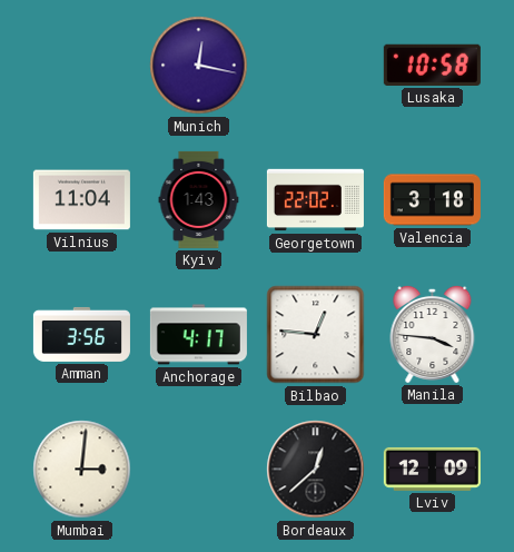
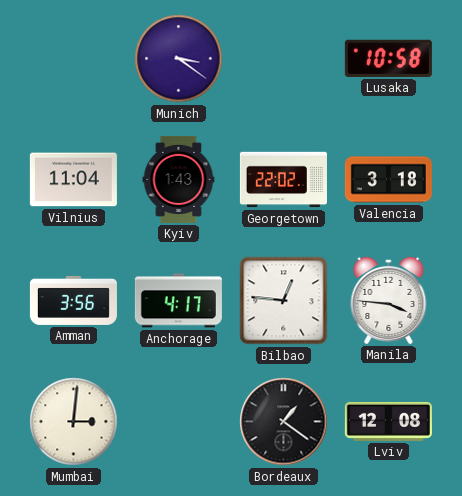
Munich: 12:17 -> 3:21 (179, 59)
Bordeaux: 12:38 -> 1:21 (284, 422)
Lviv: 12:09 -> 12:08 (388, 421)
